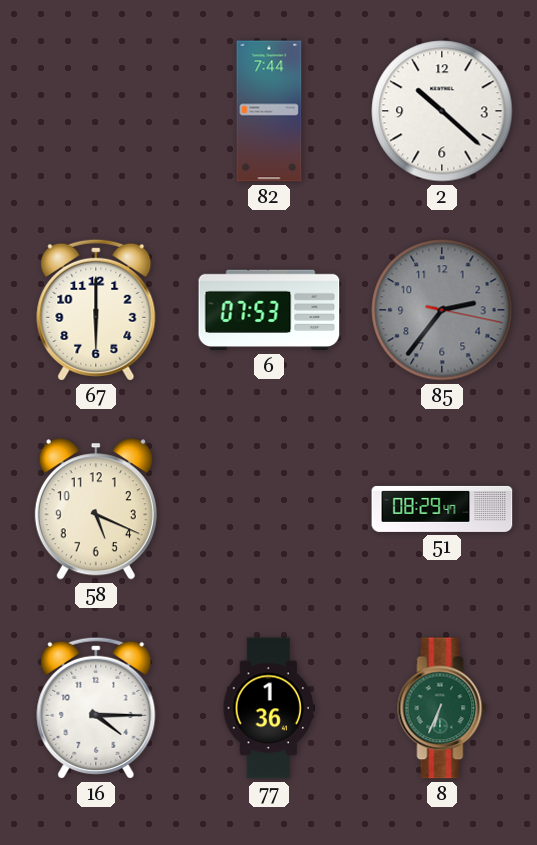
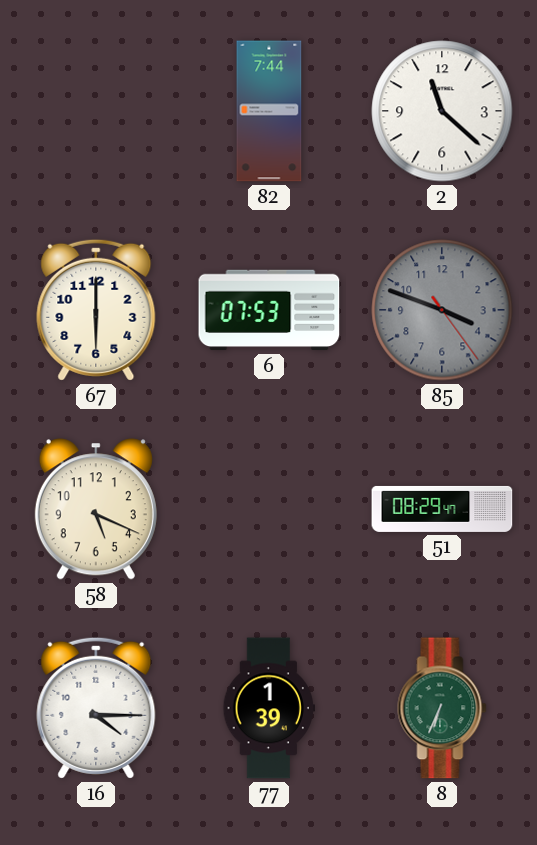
2: 10:22 -> 11:22 (442, 111)
85: 2:36 -> 3:48 (442, 310)
77: 1:36 -> 1:39 (268, 708)
